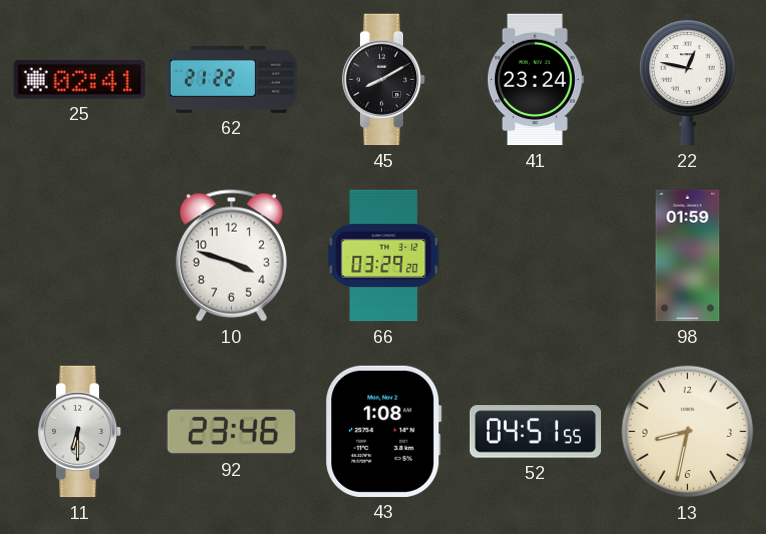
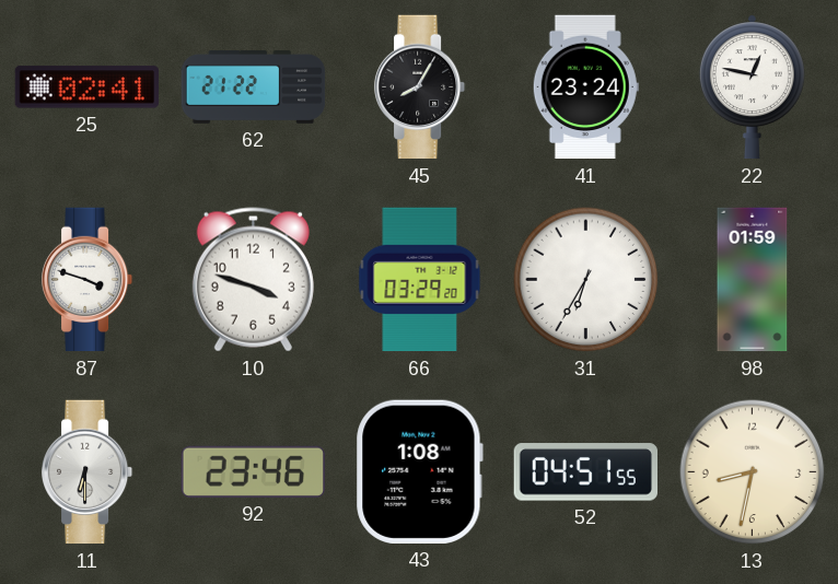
45: 8:10 -> 8:05 (420, 87)
87: none -> 3:48 (88, 280)
31: none -> 6:35 (586, 280)
